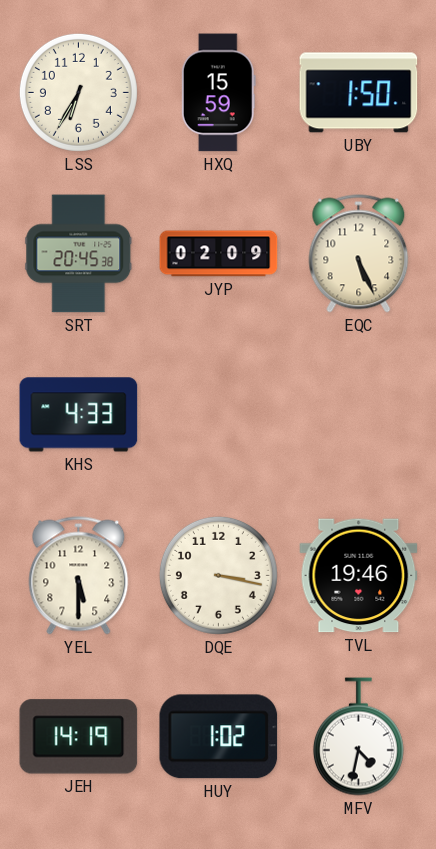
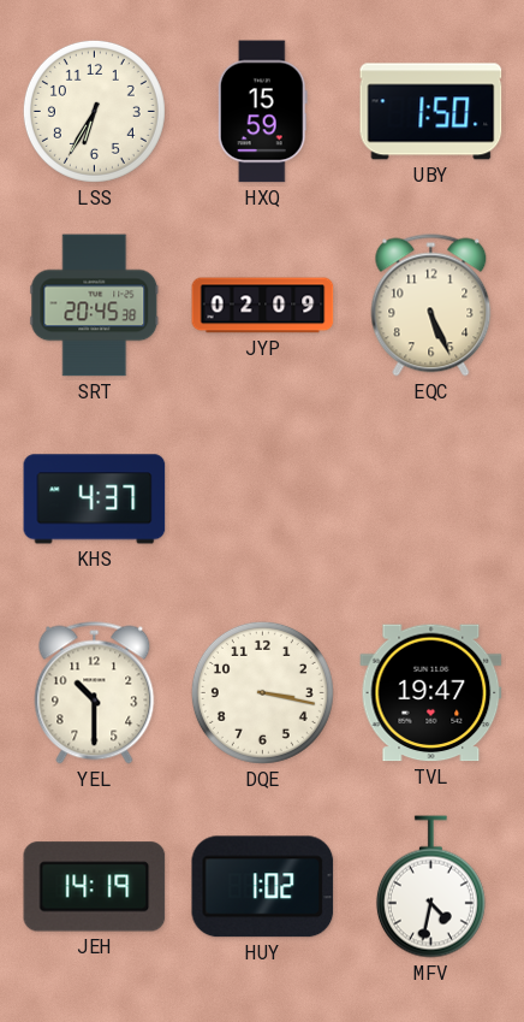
KHS: 4:33 -> 4:37 (95, 500)
YEL: 5:30 -> 10:30 (95, 693)
TVL: 19:46 -> 19:47 (431, 693)
